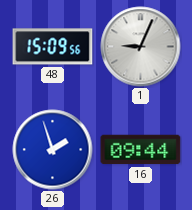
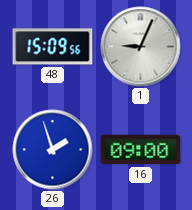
16: 09:44 -> 09:00 (141, 150)
